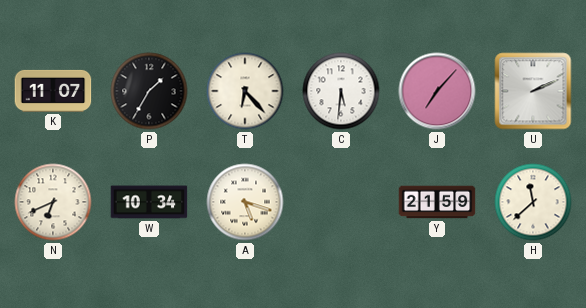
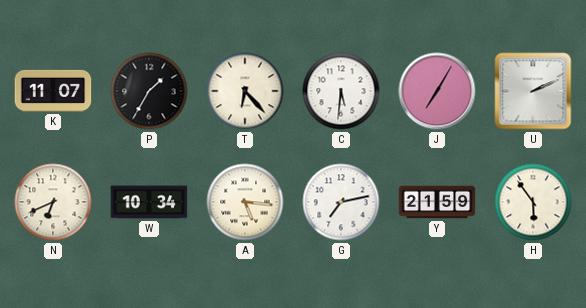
J: 7:07 -> 7:05 (437, 91)
A: 5:18 -> 5:16 (245, 202)
G: none -> 7:13 (341, 202)
H: 11:38 -> 5:54 (533, 202)
